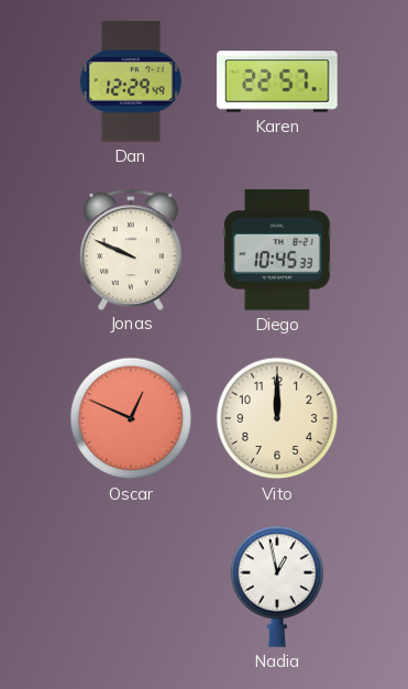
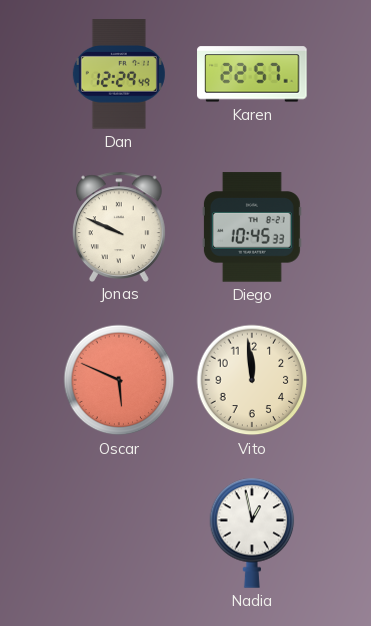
Oscar: 12:49 -> 5:49 (119, 380)
Vito: 12:00 -> 11:59 (252, 380)
